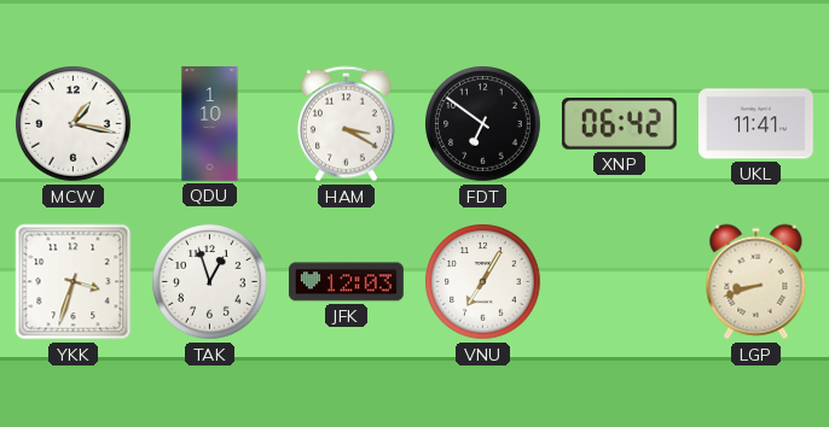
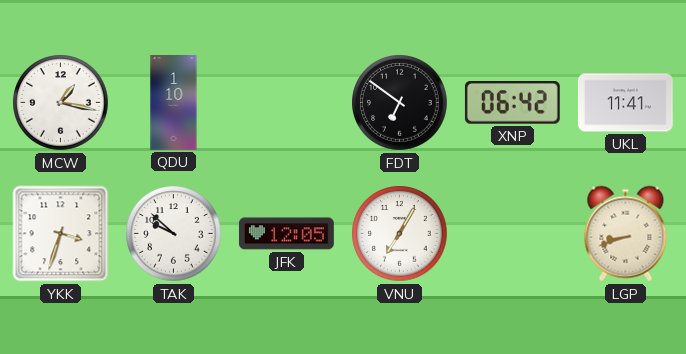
HAM: 3:20 -> none (346, 124)
TAK: 12:57 -> 9:52 (174, 234)
JFK: 12:03 -> 12:05 (286, 234)
